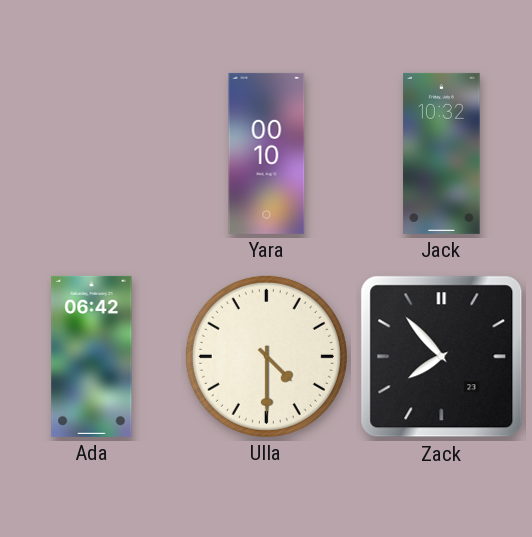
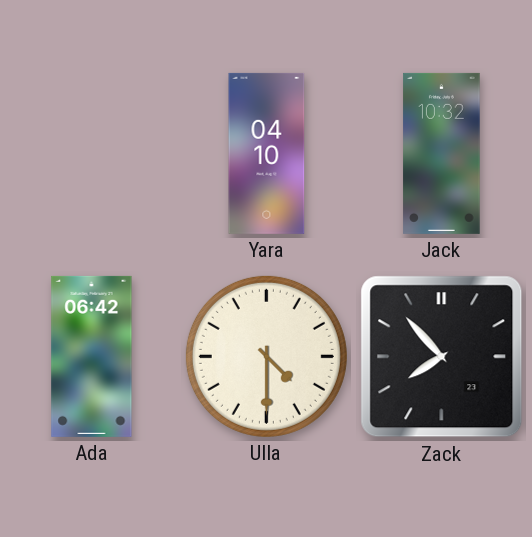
Yara: 00:10 -> 04:10 (267, 153)
